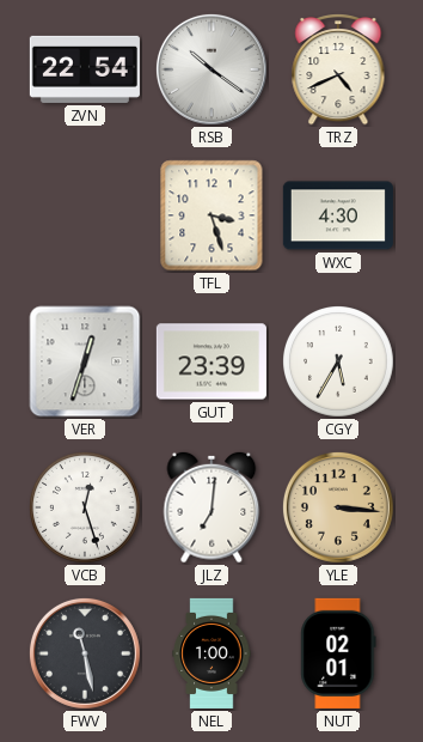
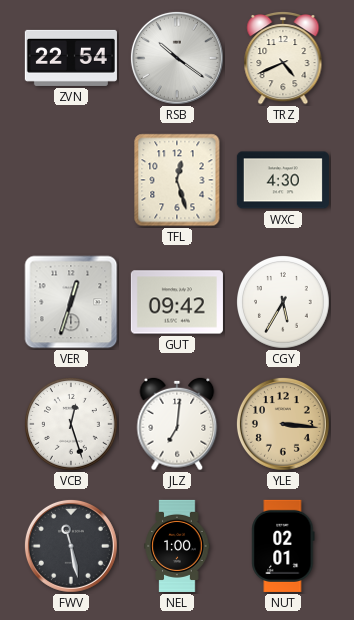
TFL: 3:27 -> 12:27 (177, 180)
GUT: 23:39 -> 09:42 (177, 302)
